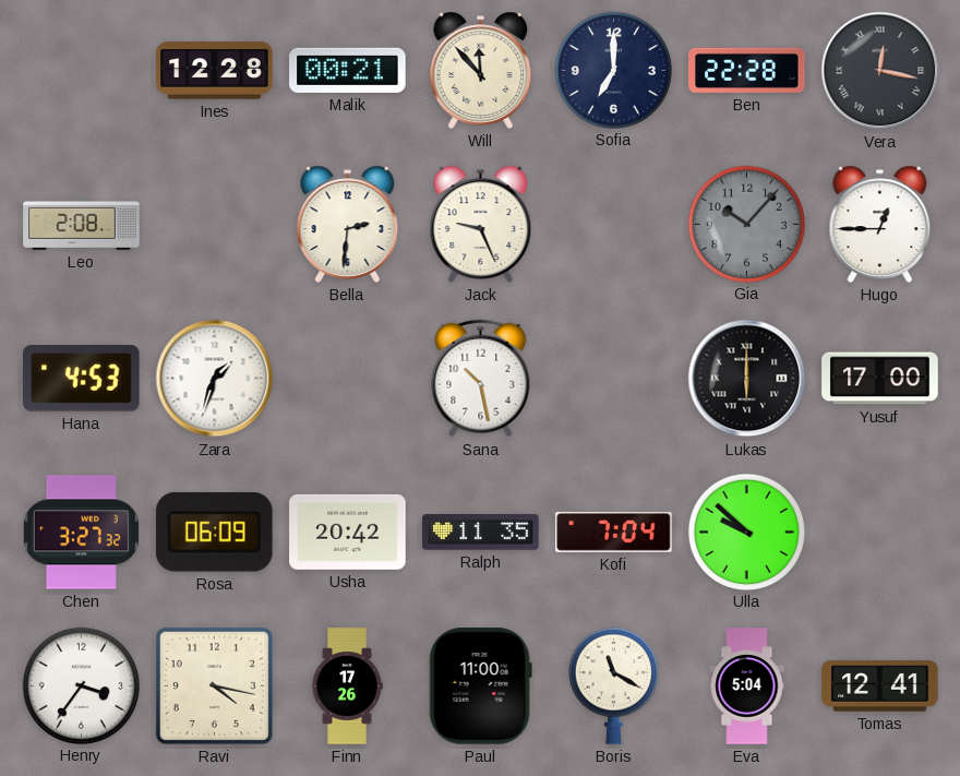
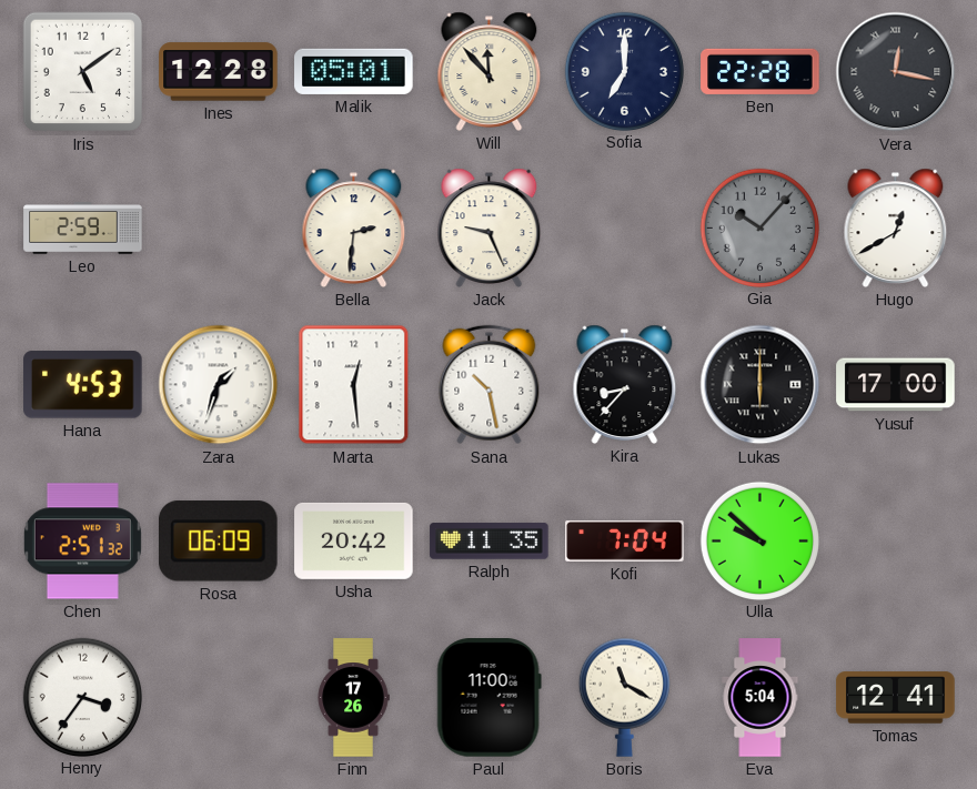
Iris: none -> 5:09 (83, 72)
Malik: 00:21 -> 05:01 (354, 71)
Leo: 2:08 -> 2:59 (83, 229)
Hugo: 12:45 -> 12:40 (896, 227)
Marta: none -> 12:29 (354, 385)
Kira: none -> 8:37 (625, 384)
Chen: 3:27 -> 2:51 (82, 542)
Ravi: 4:17 -> none (214, 685)
